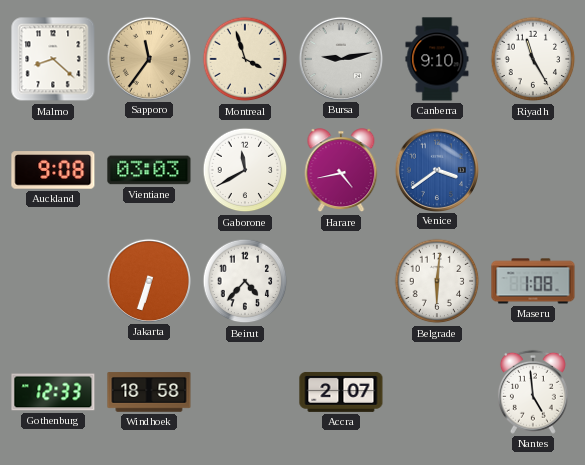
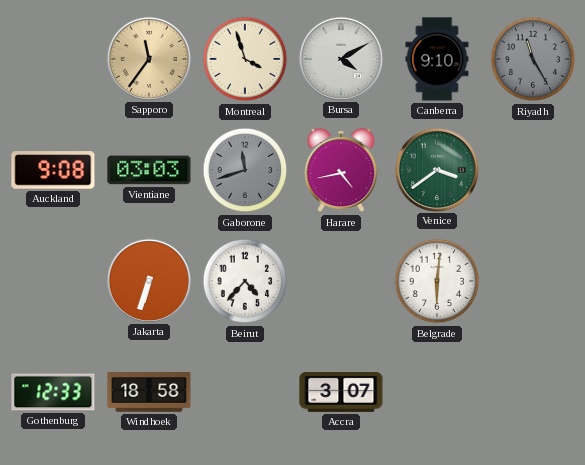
Malmo: 8:22 -> none (53, 59)
Bursa: 9:13 -> 4:10 (340, 58)
Riyadh dial: white -> grey (533, 59)
Gaborone: 11:40 -> 11:42 (245, 170)
Gaborone dial: white -> grey (245, 170)
Venice dial: blue -> green (436, 169)
Maseru: 1:08 -> none (533, 281)
Accra: 2:07 -> 3:07 (341, 392)
Nantes: 4:59 -> none (533, 392)
